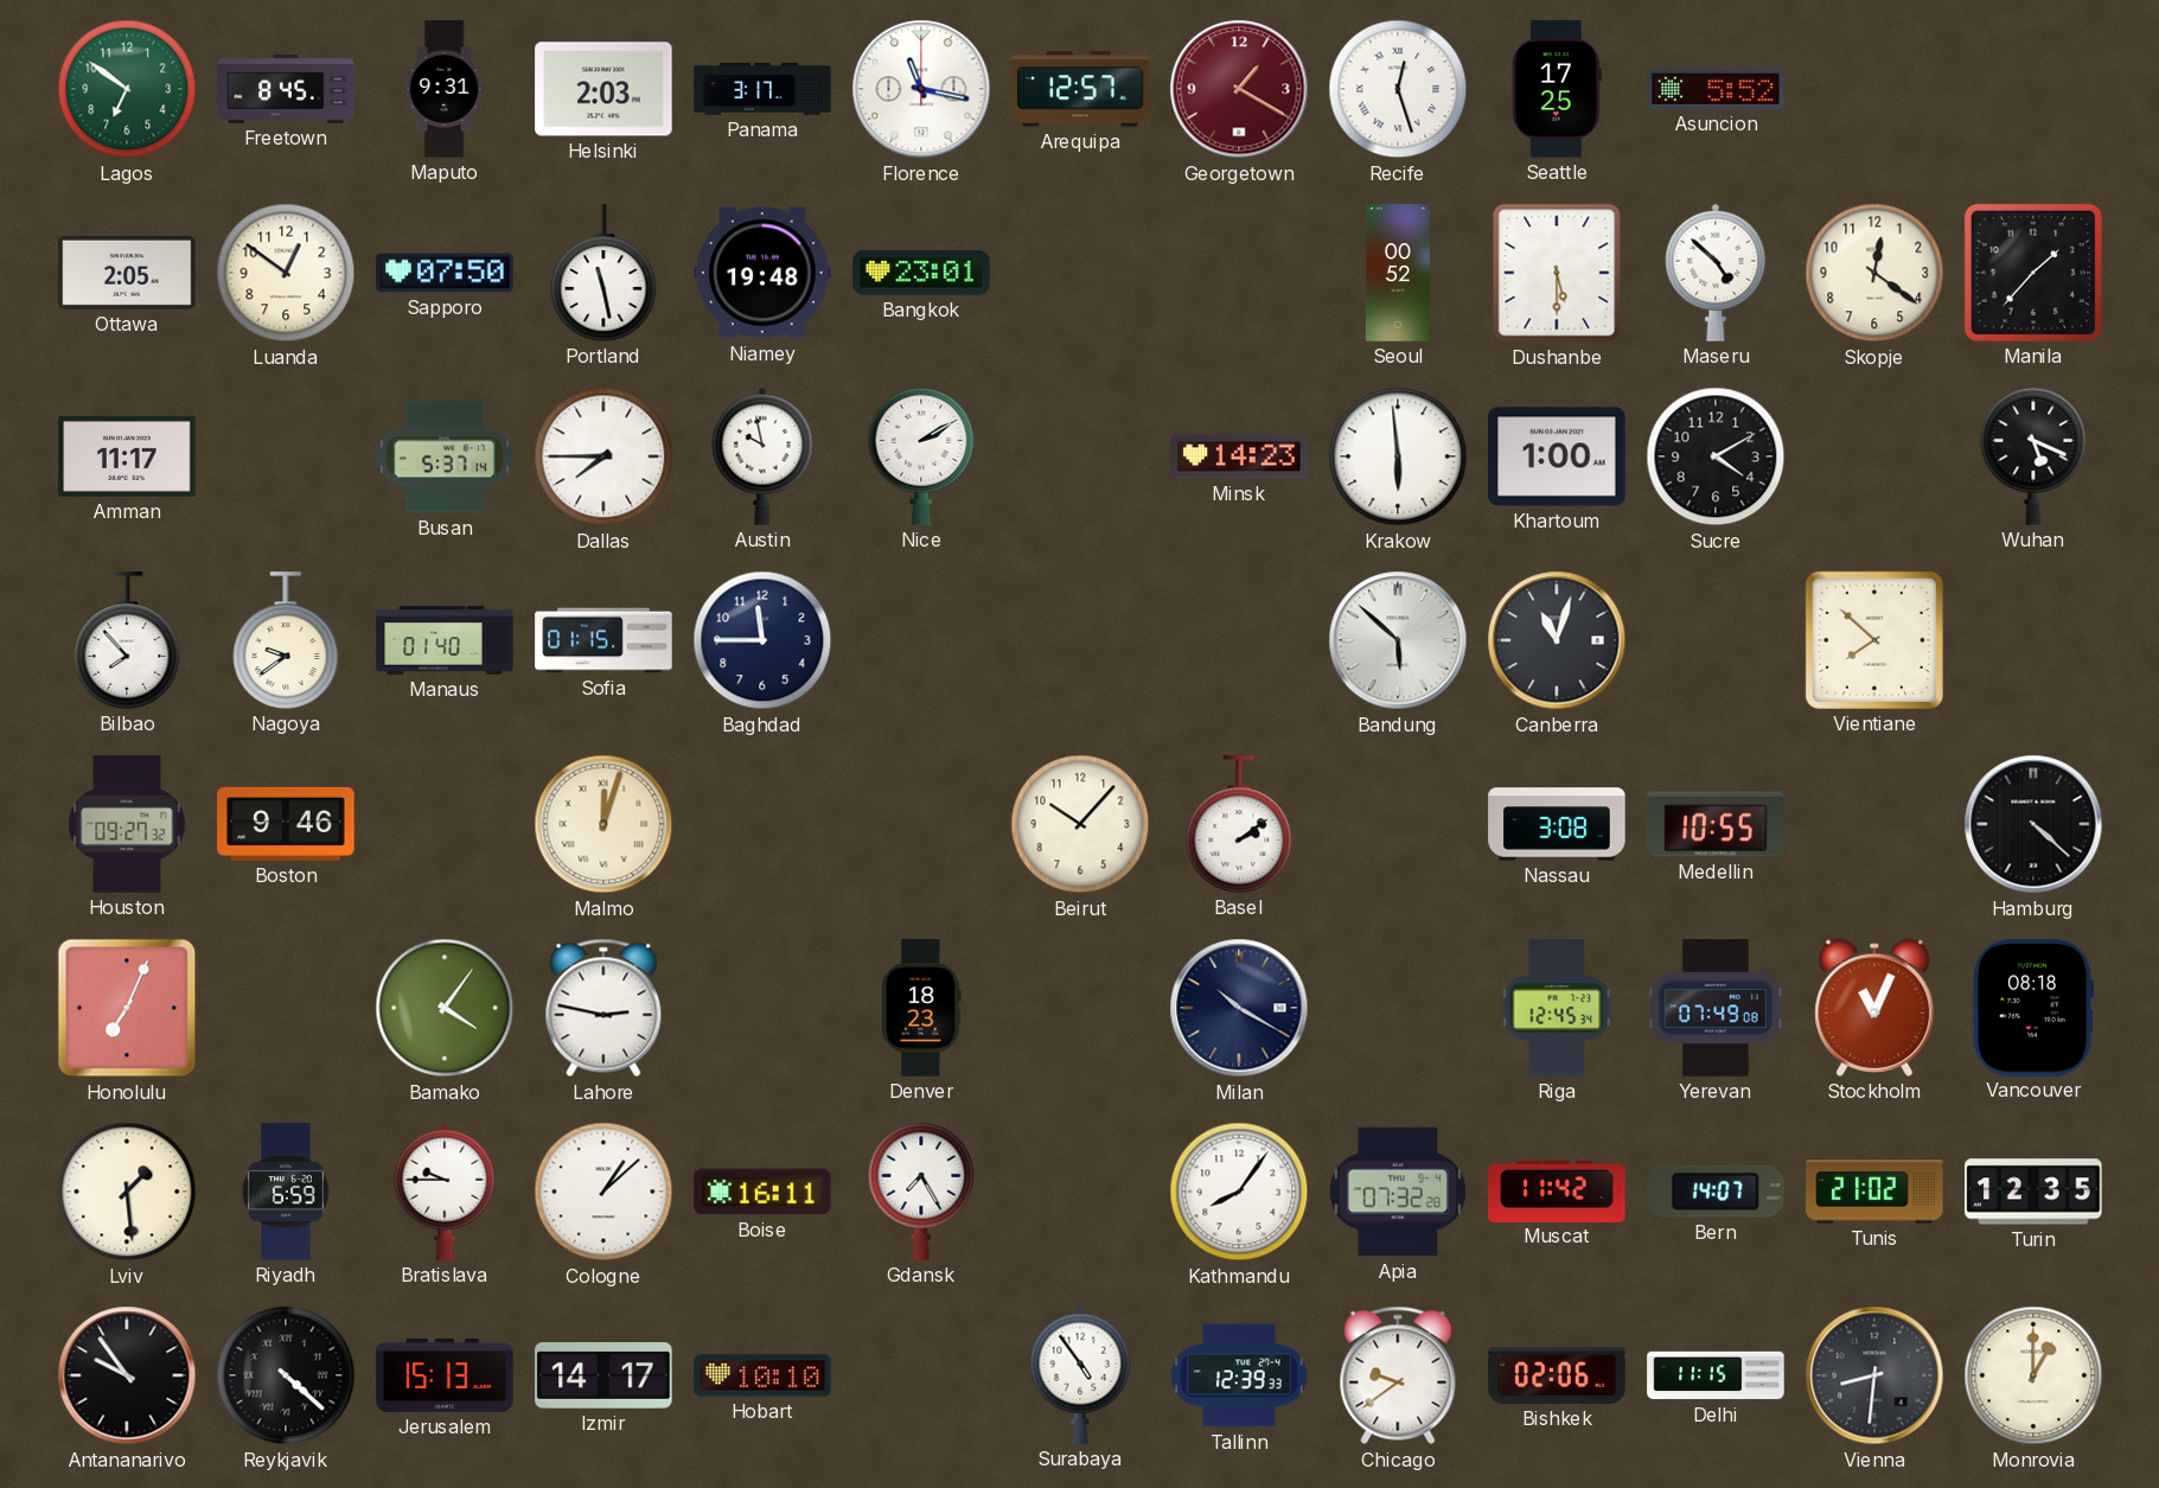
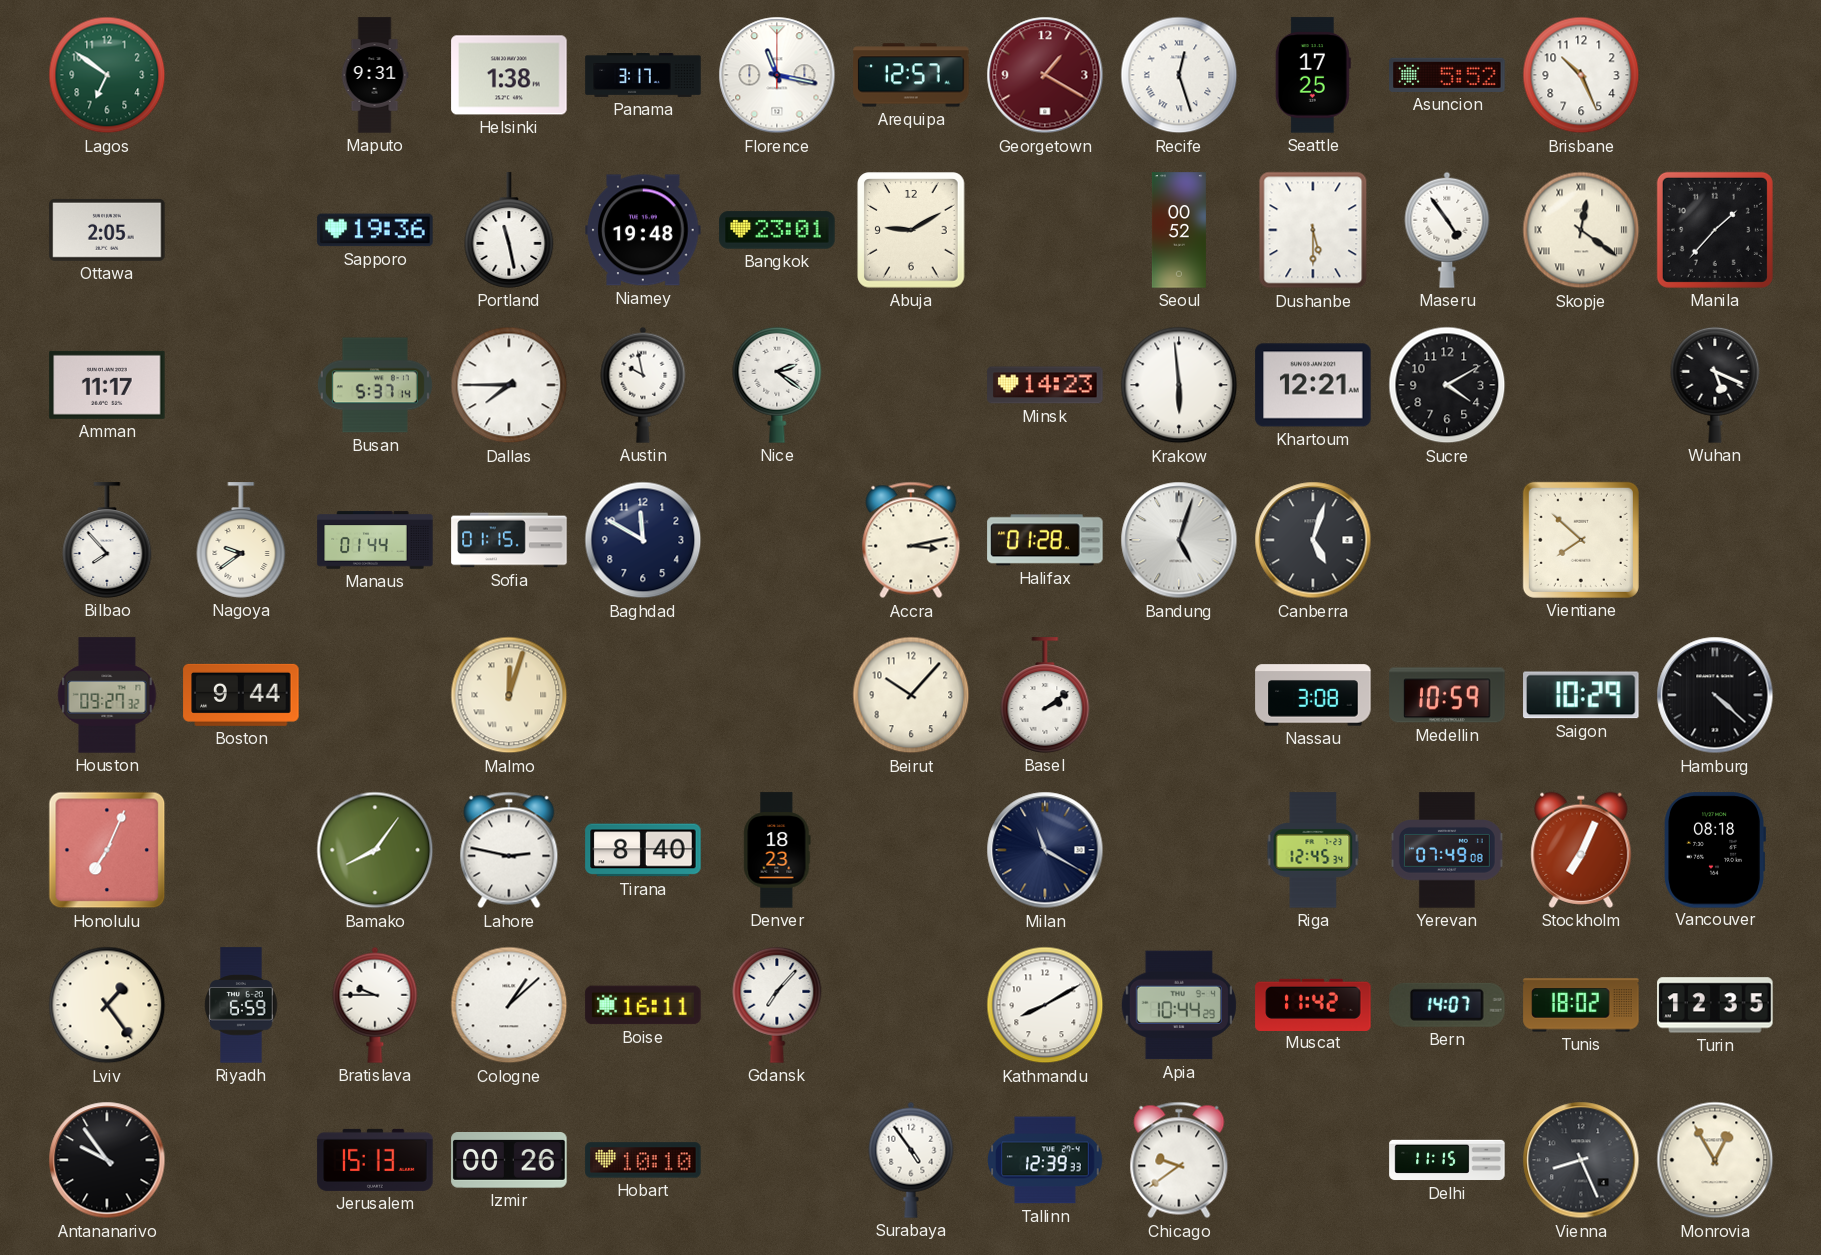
Freetown: 8:45 -> none (286, 89)
Helsinki: 2:03 -> 1:38 (509, 75)
Brisbane: none -> 10:26 (1581, 75)
Luanda: 12:51 -> none (286, 273)
Sapporo: 07:50 -> 19:36 (375, 230)
Abuja: none -> 9:10 (911, 230)
Maseru: 4:52 -> 4:54 (1447, 230)
Skopje numerals: Arabic -> Roman (1581, 230)
Nice: 2:10 -> 2:21 (777, 385)
Khartoum: 1:00 -> 12:21 (1313, 385)
Manaus: 01:40 -> 01:44 (375, 540)
Baghdad: 11:45 -> 11:50 (643, 540)
Accra: none -> 3:13 (911, 540)
Halifax: none -> 01:28 (1045, 540)
Bandung: 5:52 -> 5:03 (1179, 540)
Canberra: 11:03 -> 5:03 (1313, 540)
Boston: 9:46 -> 9:44 (241, 695)
Medellin: 10:55 -> 10:59 (1447, 695)
Saigon: none -> 10:29 (1581, 695)
Bamako: 4:06 -> 8:06 (375, 850)
Tirana: none -> 8:40 (643, 850)
Milan: 10:20 -> 11:20 (1045, 850)
Stockholm: 11:04 -> 7:04 (1581, 850)
Lviv: 1:29 -> 1:24 (107, 1005)
Gdansk: 7:25 -> 7:07 (777, 1005)
Kathmandu: 8:06 -> 8:10 (1045, 1005)
Apia: 07:32 -> 10:44 (1179, 1005)
Tunis: 21:02 -> 18:02 (1581, 1005)
Reykjavik: 4:22 -> none (286, 1375)
Izmir: 14:17 -> 00:26 (509, 1161)
Bishkek: 02:06 -> none (1557, 1375)
Vienna: 8:31 -> 8:26 (1581, 1160)
Monrovia: 1:00 -> 12:55 (1715, 1160)
